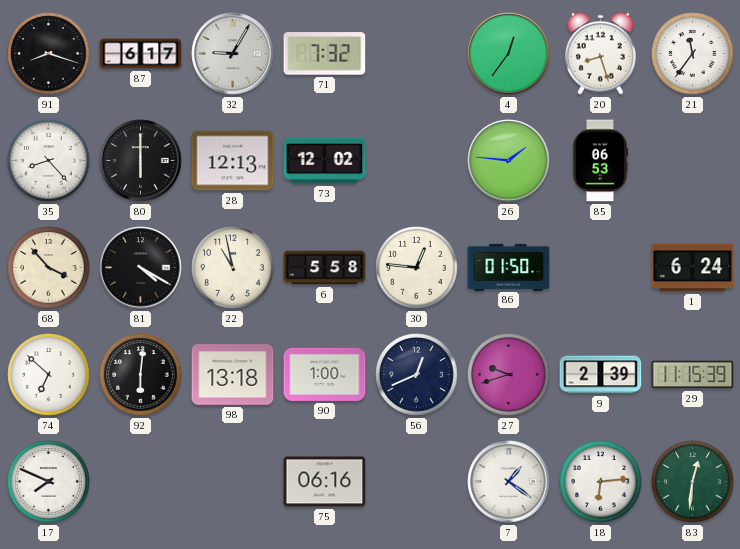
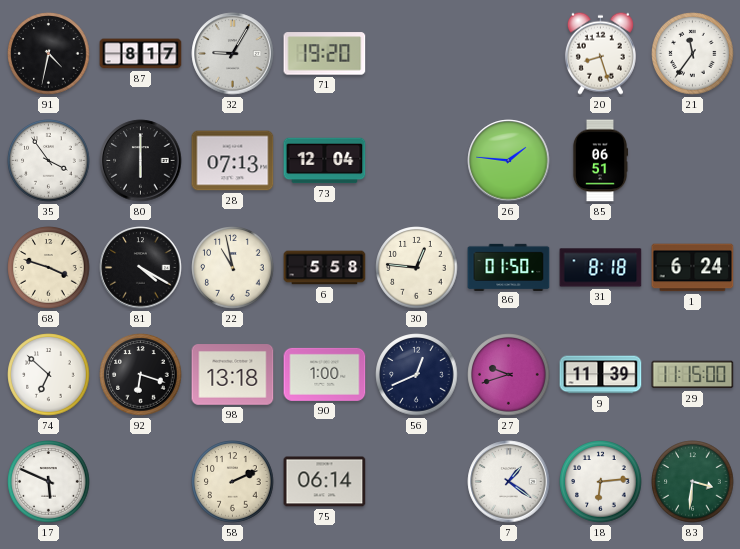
91: 8:18 -> 4:32 (49, 54)
87: 6:17 -> 8:17 (141, 54)
71: 7:32 -> 19:20 (325, 54)
4: 12:36 -> none (509, 54)
35: 8:23 -> 3:54 (49, 161)
28: 12:13 -> 07:13 (233, 161)
73: 12:02 -> 12:04 (325, 161)
85: 06:53 -> 06:51 (600, 161)
68: 3:53 -> 3:48 (49, 268)
31: none -> 8:18 (601, 268)
92: 6:01 -> 6:18 (141, 375)
9: 2:39 -> 11:39 (601, 375)
29: 11:15:39 -> 11:15:00 (693, 375)
17: 7:49 -> 5:49 (49, 482)
58: none -> 2:11 (233, 482)
75: 06:16 -> 06:14 (325, 482)
83: 12:31 -> 3:31 (693, 482)
